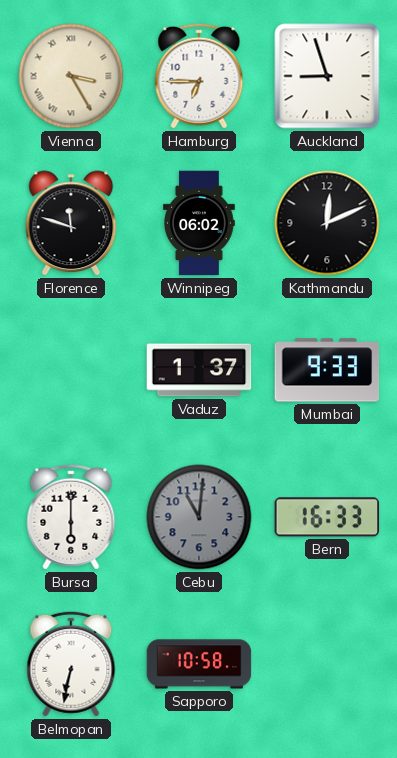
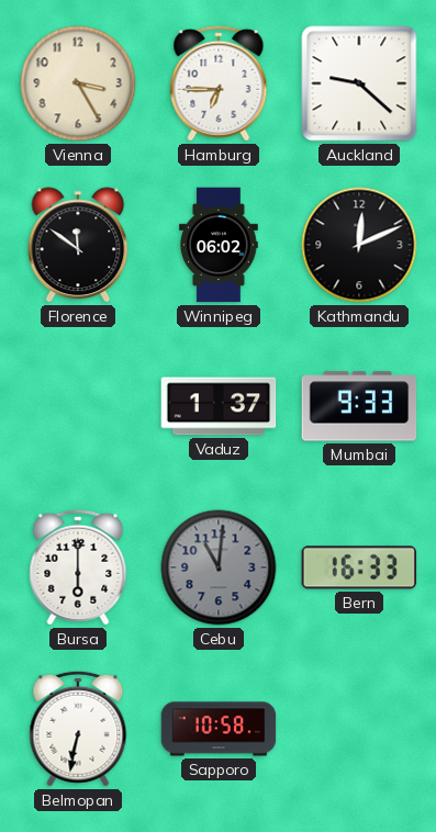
Vienna numerals: Roman -> Arabic (78, 83)
Auckland: 8:57 -> 9:22 (359, 83)
Florence: 11:48 -> 11:51 (78, 245)
